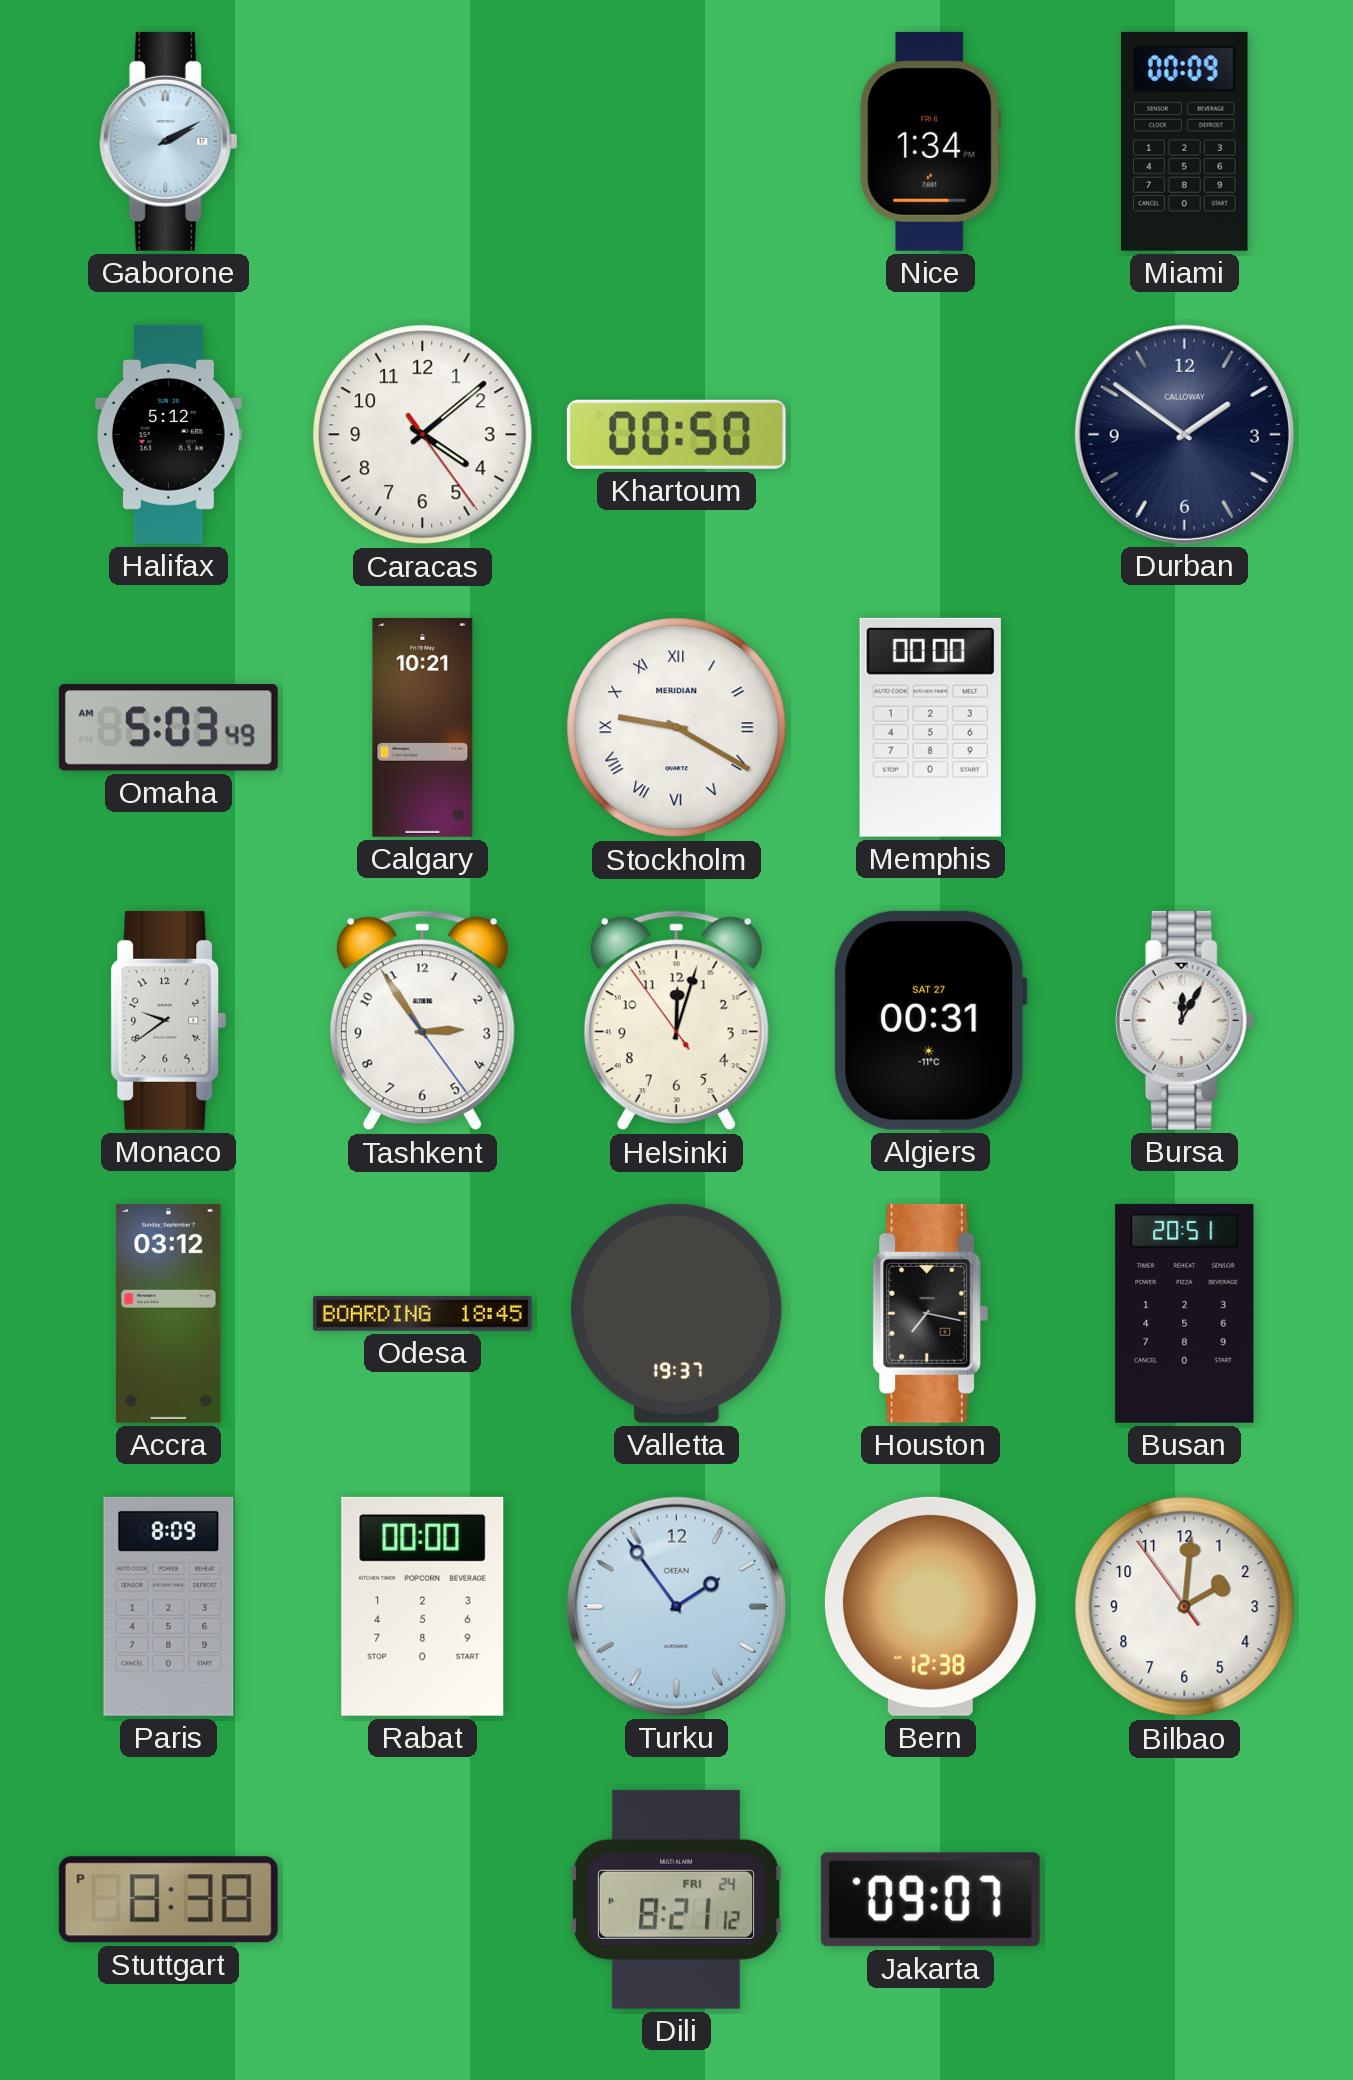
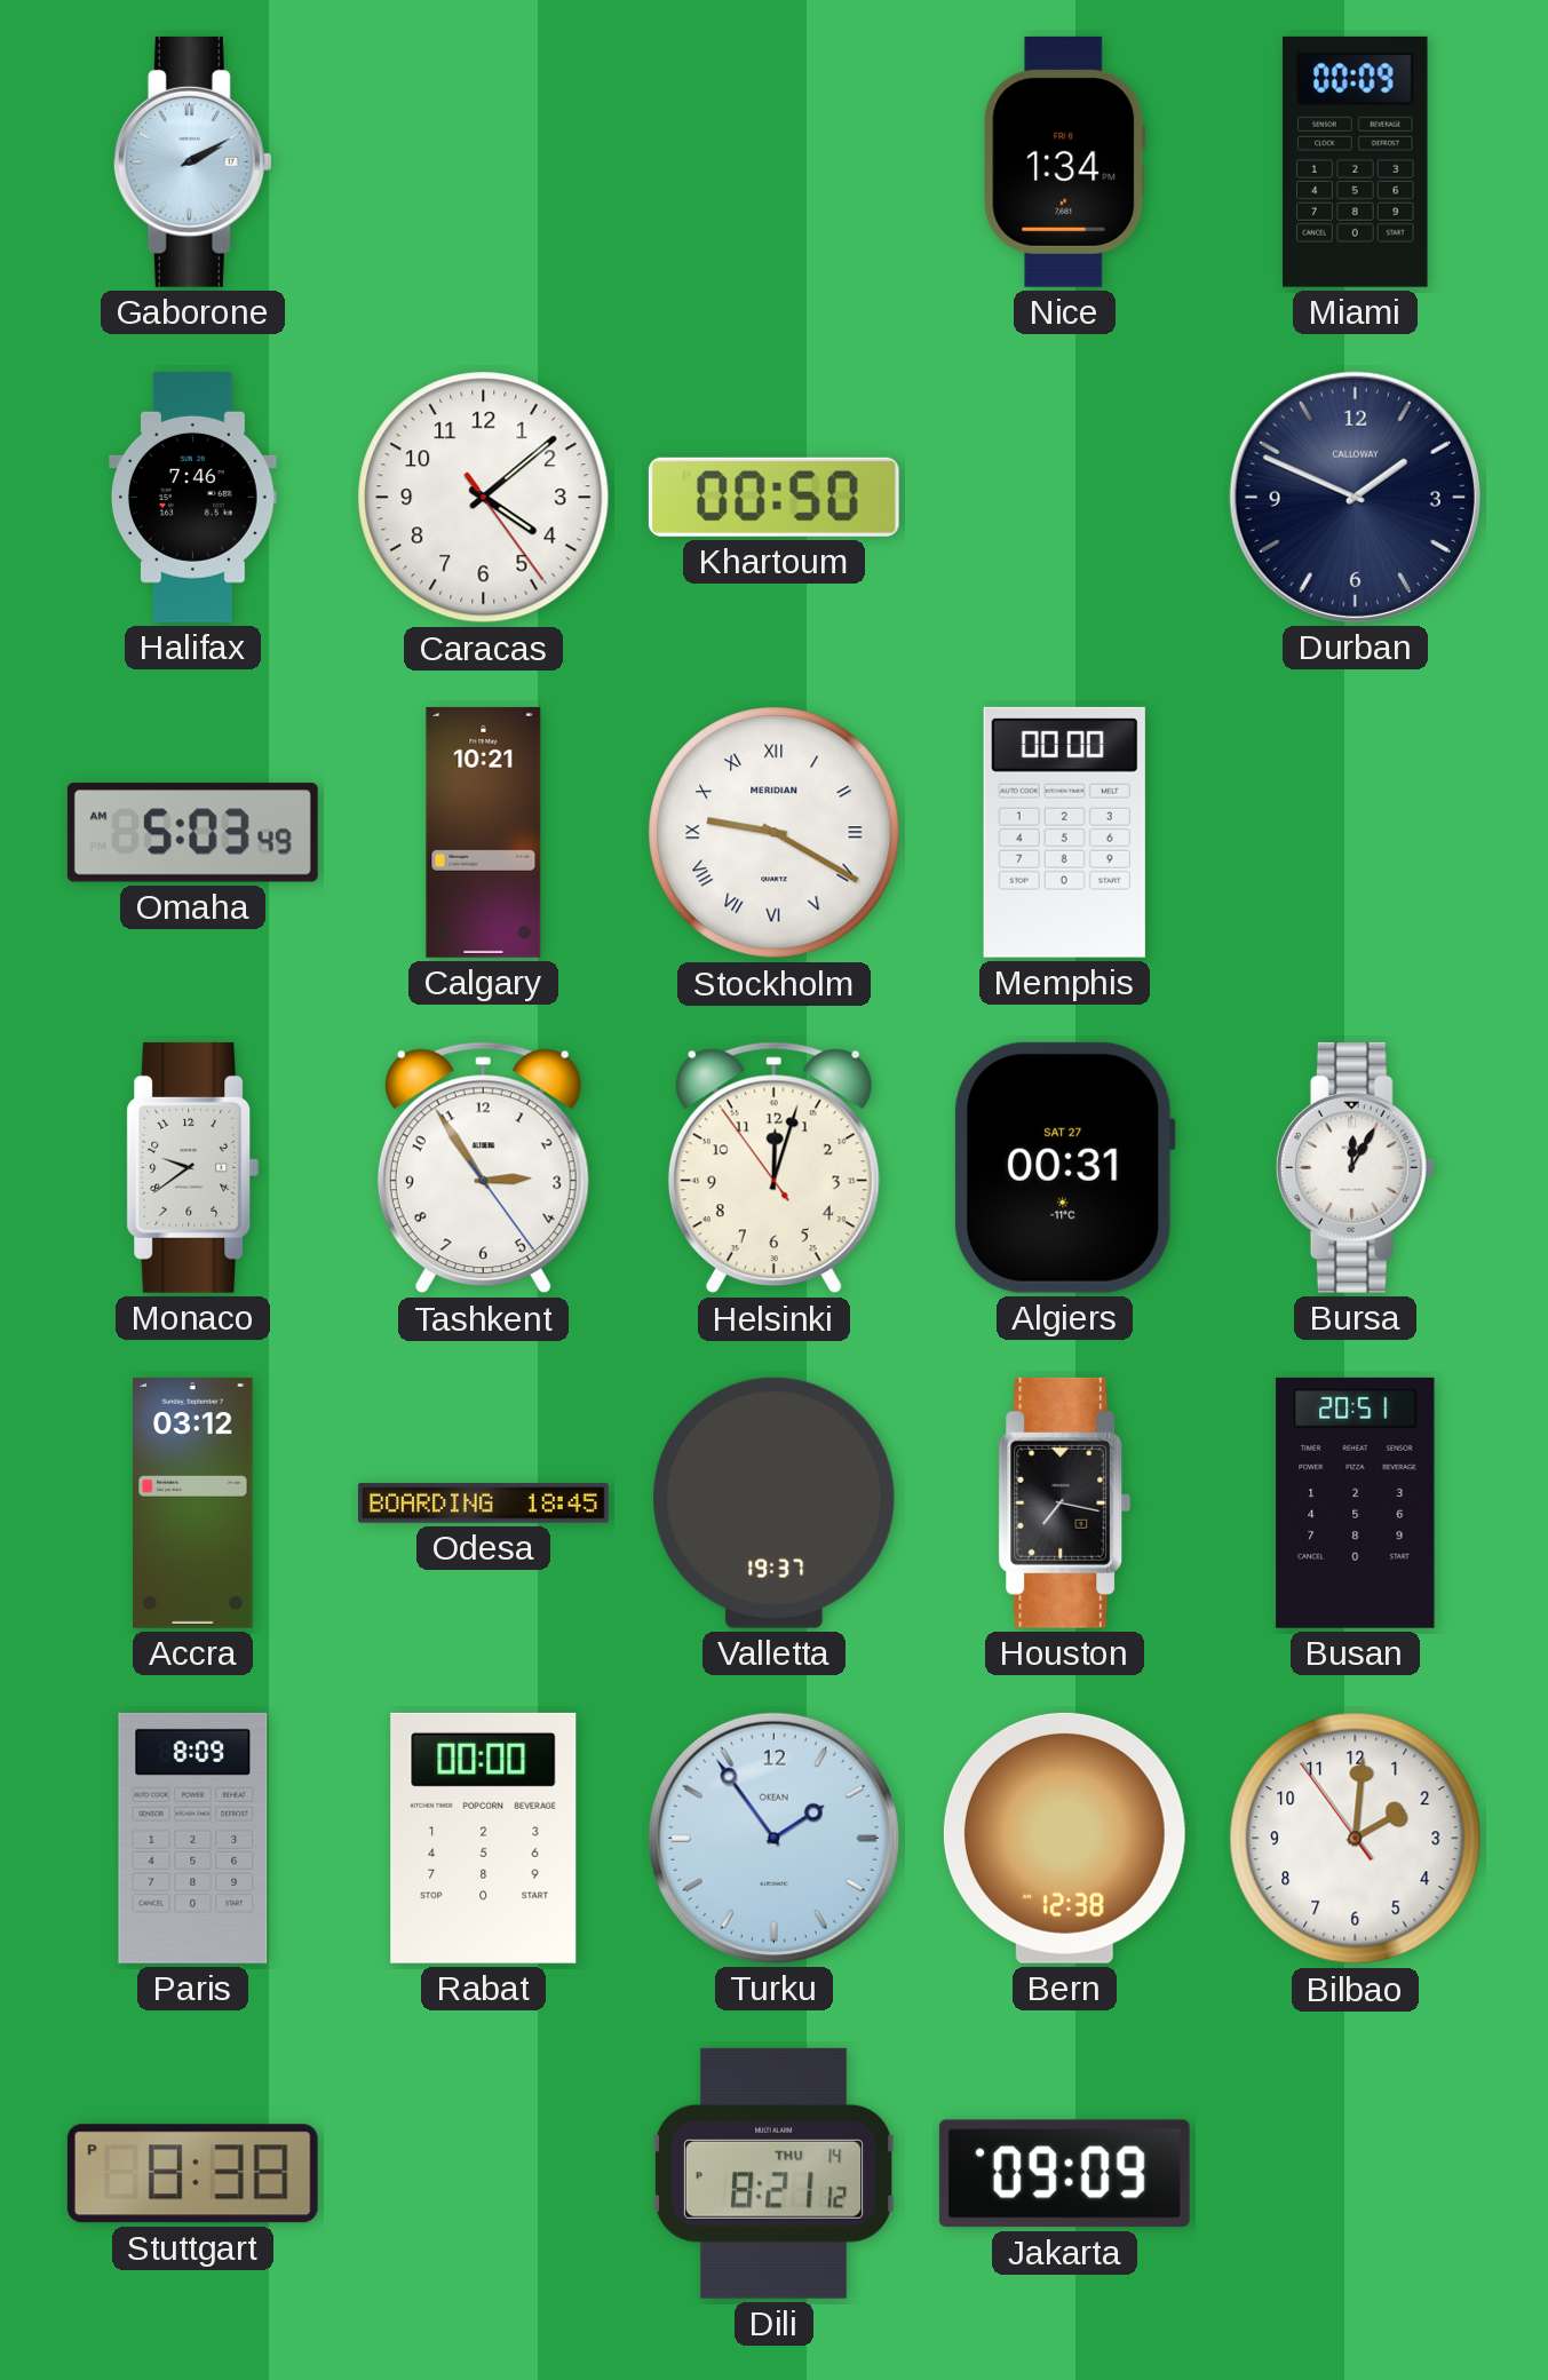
Halifax: 5:12 -> 7:46 (193, 497)
Durban: 1:51 -> 1:49 (1355, 497)
Dili date: FRI 24 -> THU 14 (773, 2173)
Jakarta: 09:07 -> 09:09 (1064, 2174)
